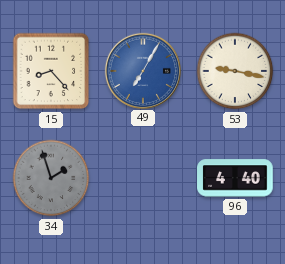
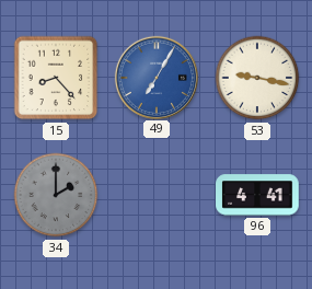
34: 1:57 -> 2:00 (56, 195)
96: 4:40 -> 4:41 (257, 195)
